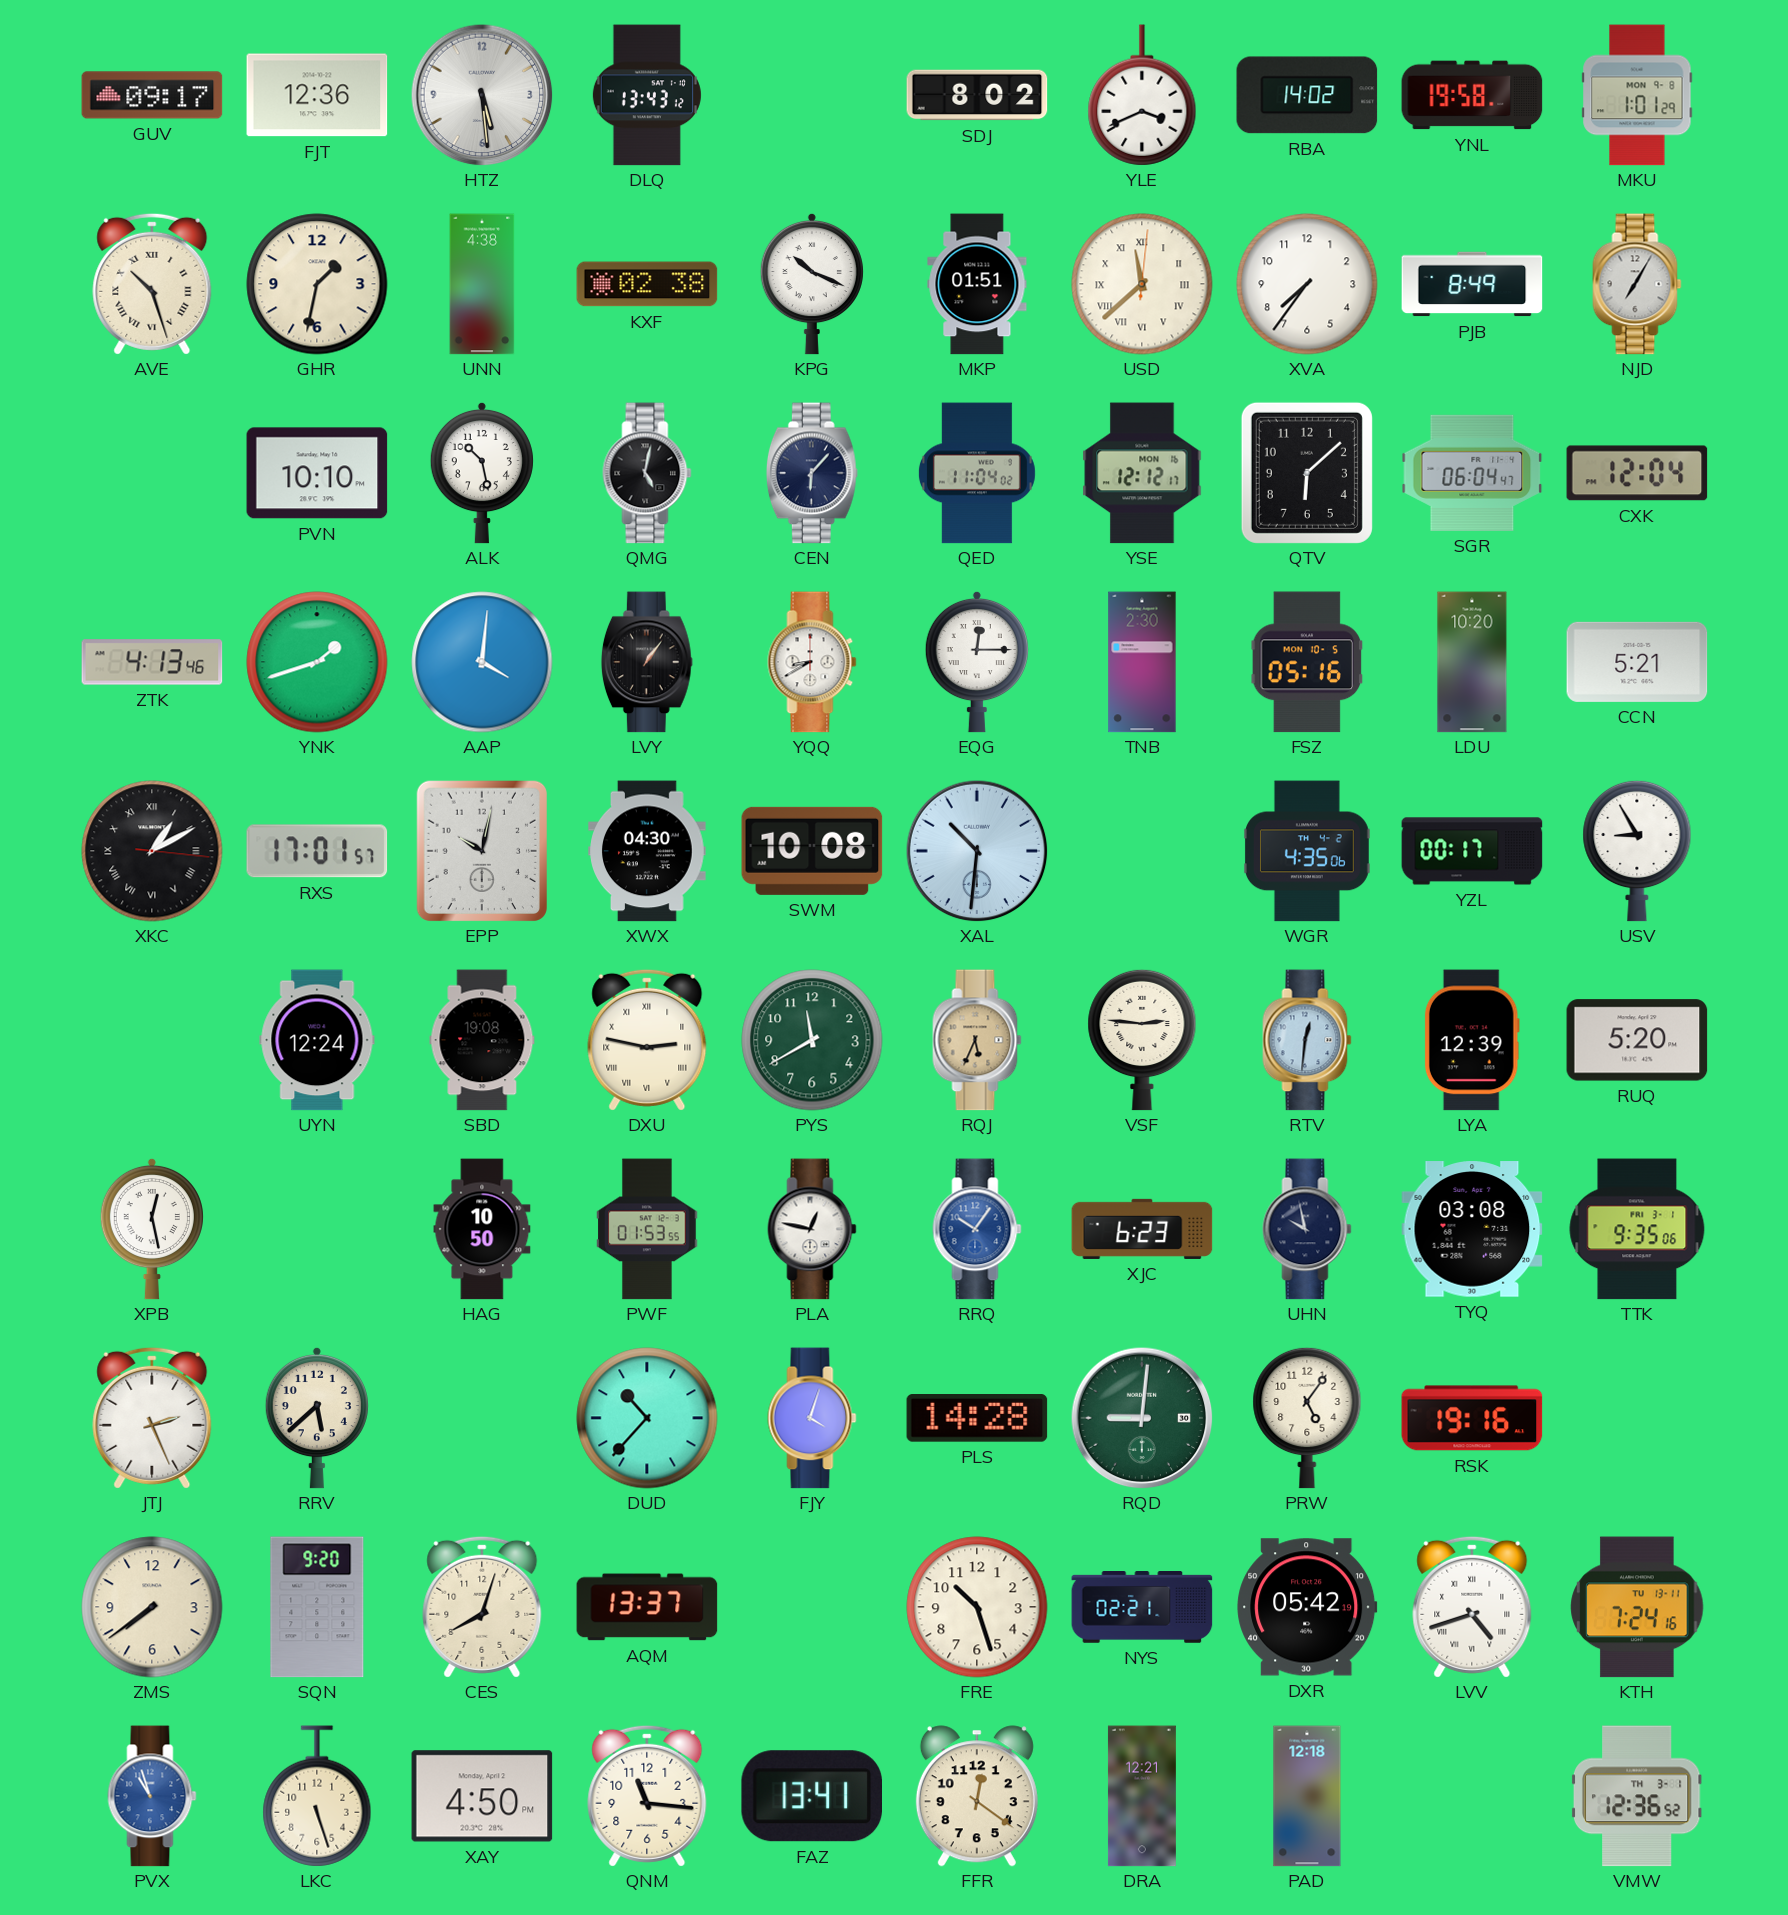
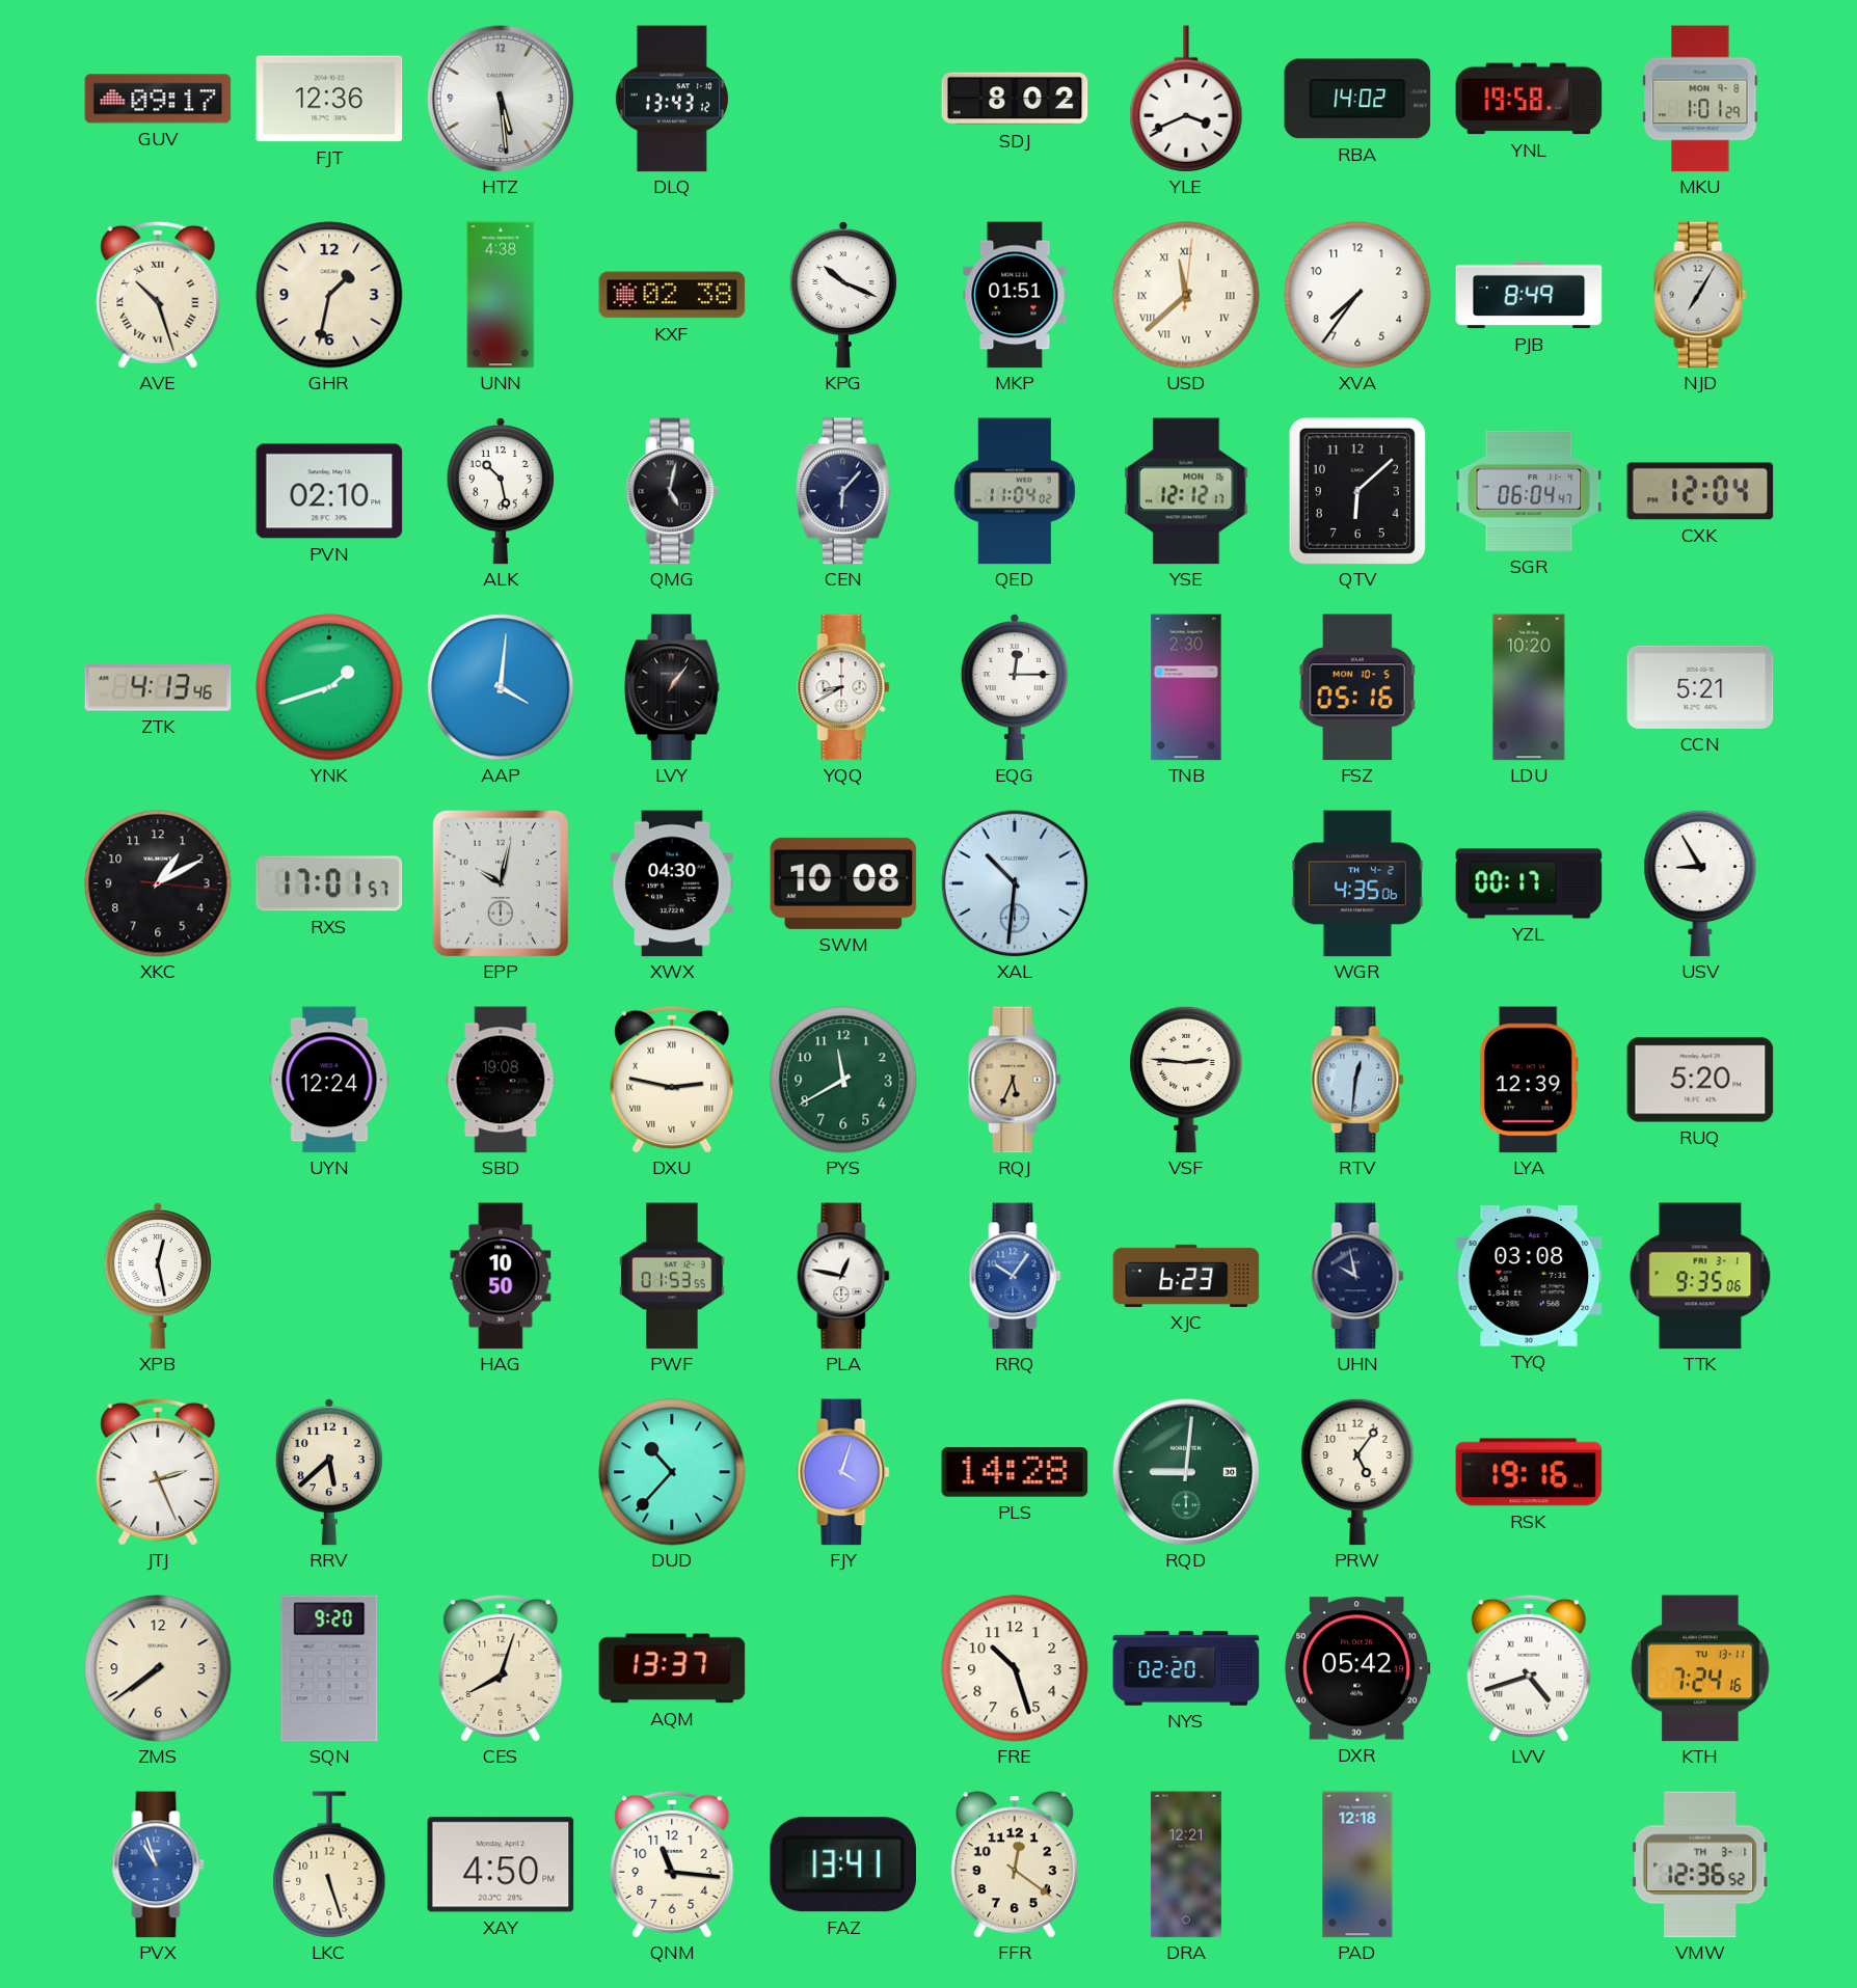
PVN: 10:10 -> 02:10 (329, 491)
XKC numerals: Roman -> Arabic (158, 883)
NYS: 02:21 -> 02:20 (1186, 1669)
